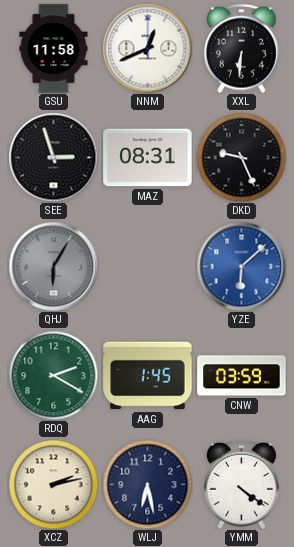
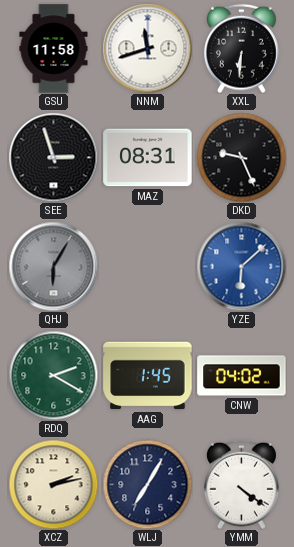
NNM: 12:41 -> 11:42 (147, 48)
CNW: 03:59 -> 04:02 (242, 376)
WLJ: 6:28 -> 7:05 (147, 484)
